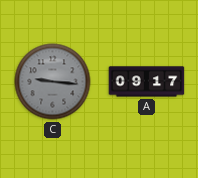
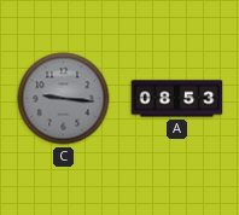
A: 09:17 -> 08:53 (177, 99)
